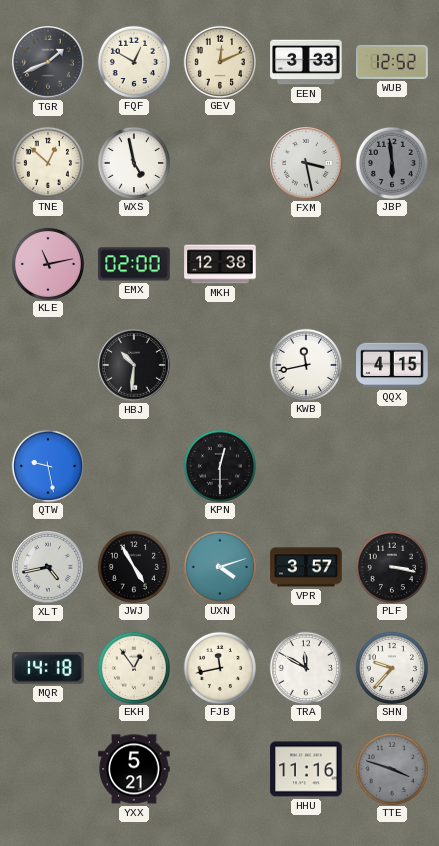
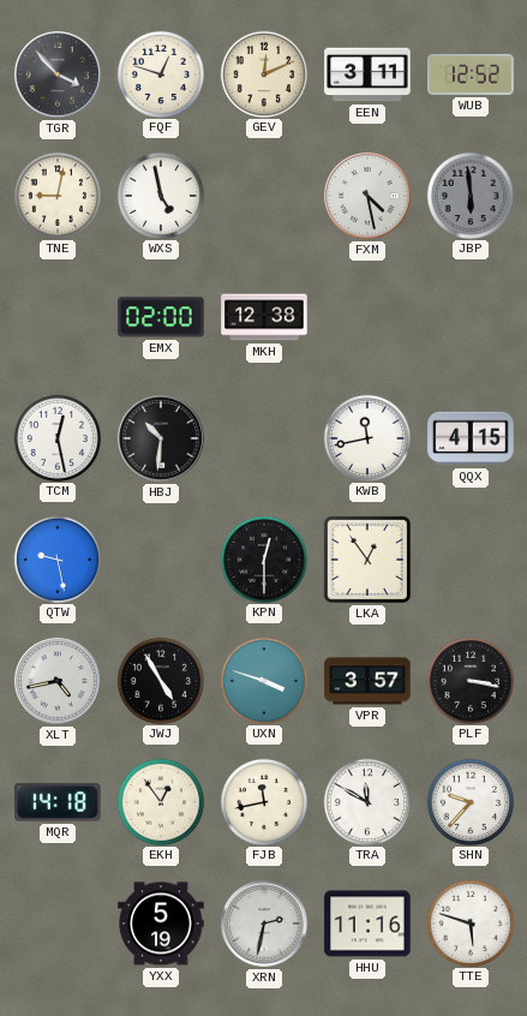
TGR: 1:41 -> 3:53 (58, 74)
FQF: 12:50 -> 12:48 (160, 73)
EEN: 3:33 -> 3:11 (367, 74)
TNE: 12:52 -> 9:02 (56, 195)
FXM: 3:28 -> 4:28 (367, 196)
KLE: 11:13 -> none (47, 263)
TCM: none -> 12:28 (56, 437)
LKA: none -> 12:54 (367, 560)
UXN: 4:12 -> 3:48 (263, 680)
YXX: 5:21 -> 5:19 (161, 924)
XRN: none -> 2:32 (264, 924)
TTE: 3:48 -> 5:48 (469, 922)
TTE dial: grey -> white (469, 922)
